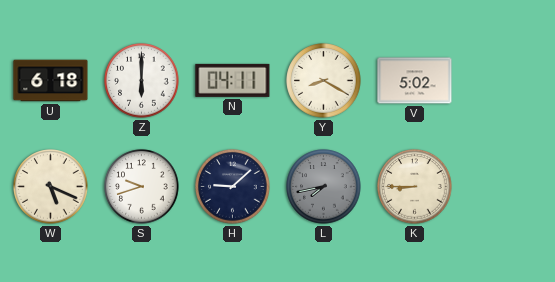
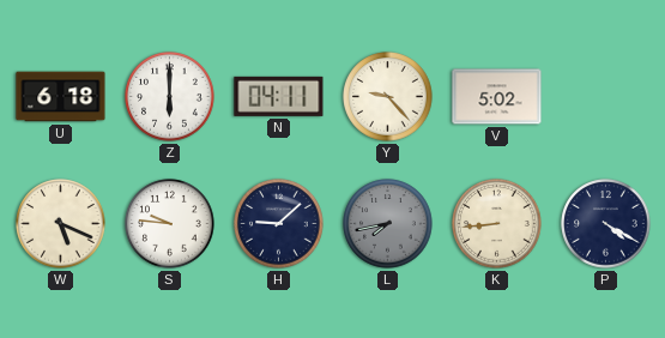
Y: 8:20 -> 9:23 (388, 97)
S: 9:42 -> 9:46 (170, 224)
K: 8:45 -> 8:44 (497, 224)
P: none -> 4:20 (606, 224)
